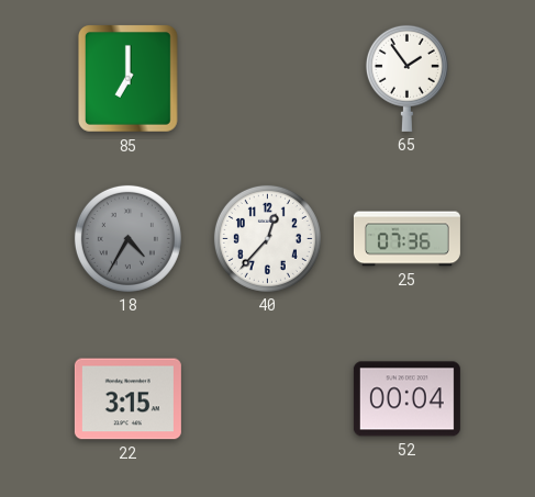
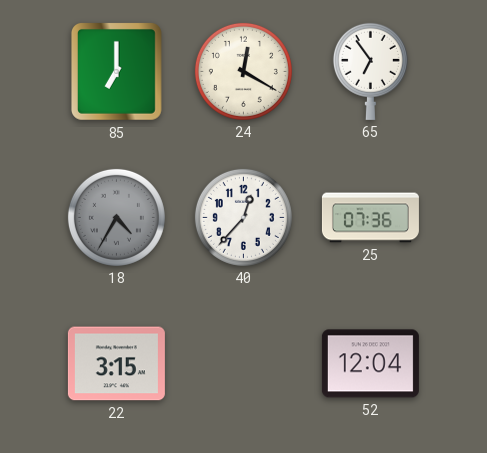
24: none -> 12:20 (243, 71)
65: 1:54 -> 6:54 (370, 71)
52: 00:04 -> 12:04 (370, 364)
